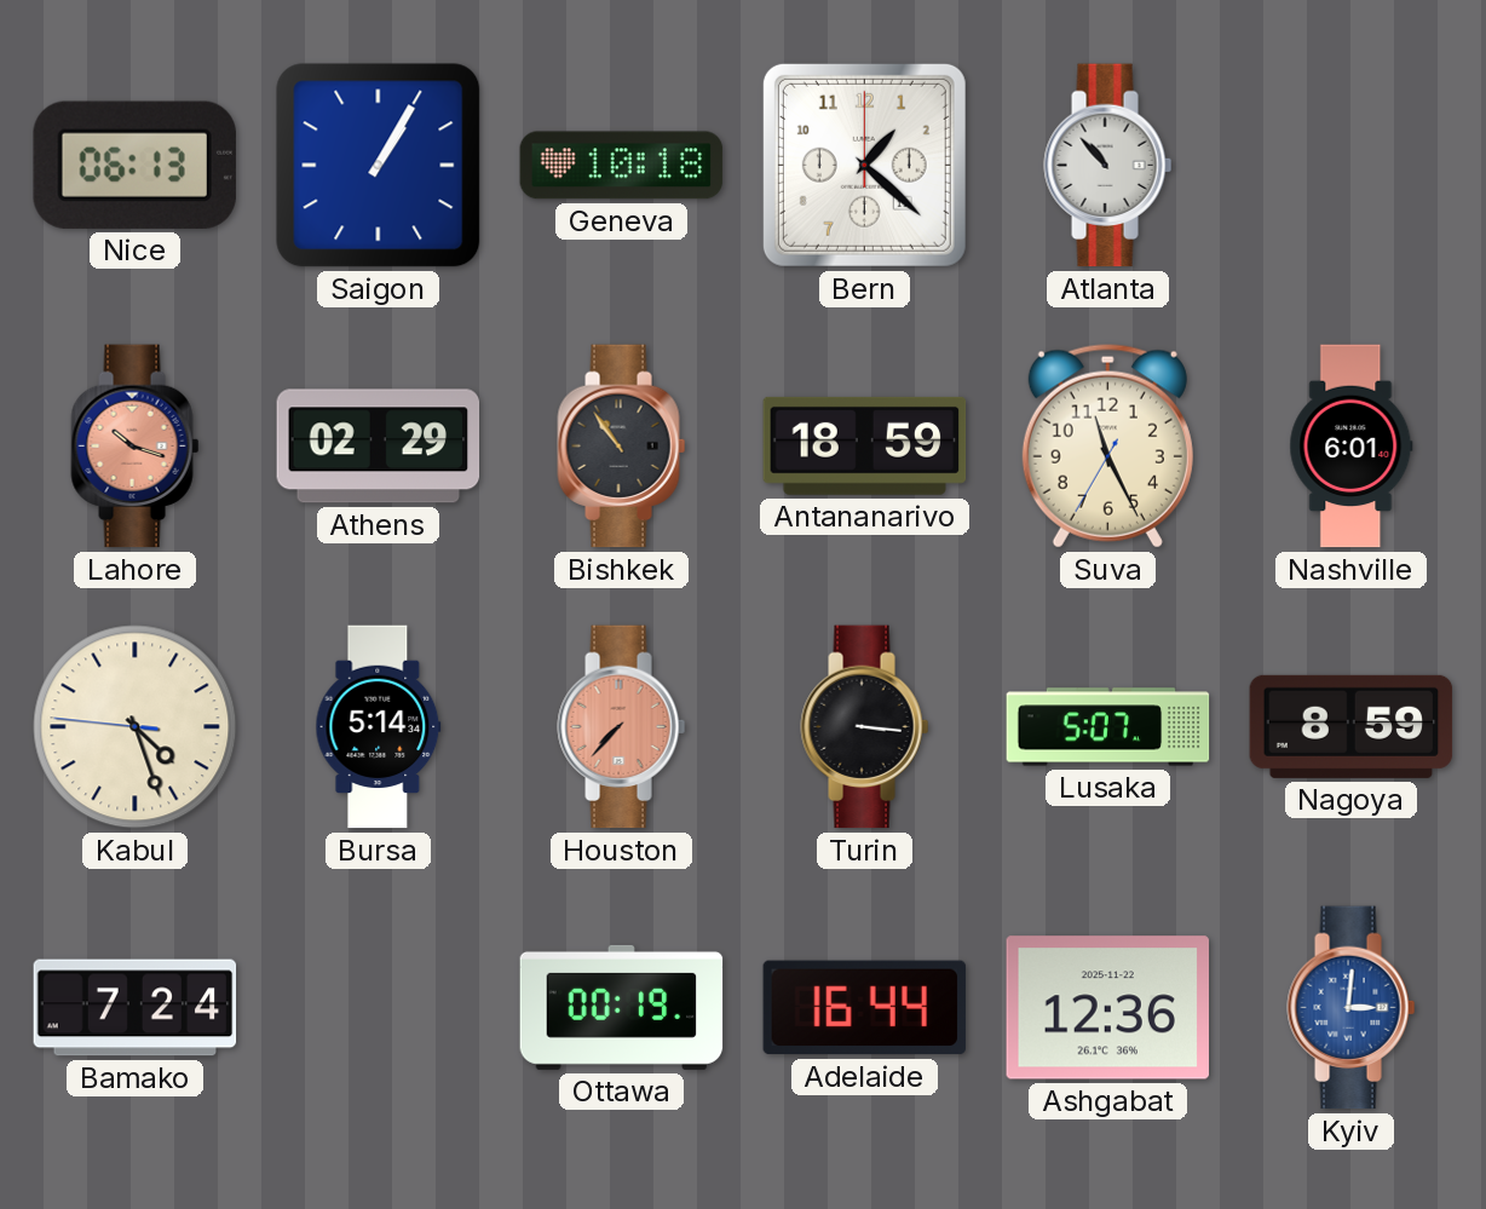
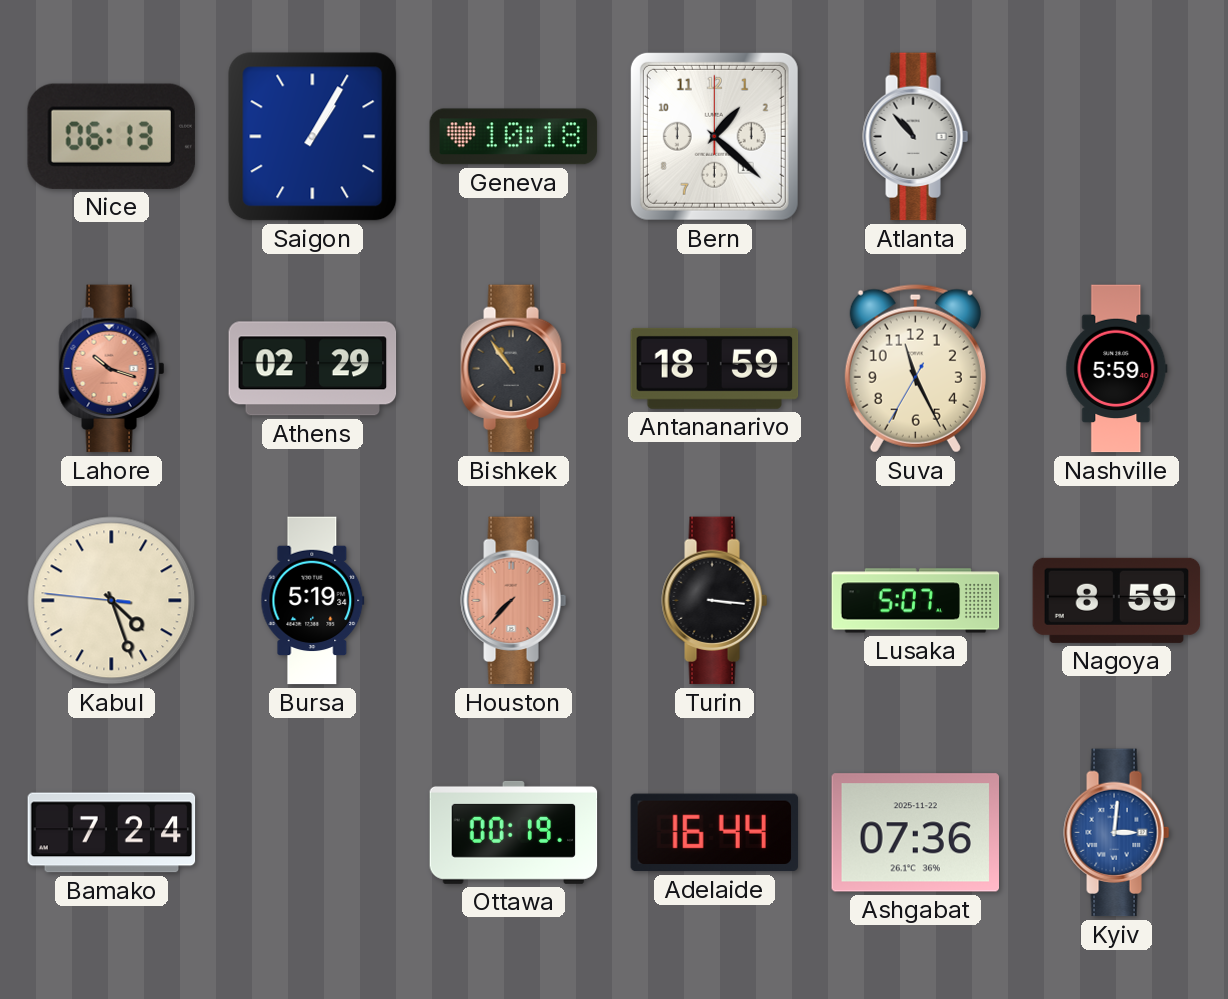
Nashville: 6:01 -> 5:59 (1117, 369)
Bursa: 5:14 -> 5:19 (313, 601)
Ashgabat: 12:36 -> 07:36 (915, 833)
